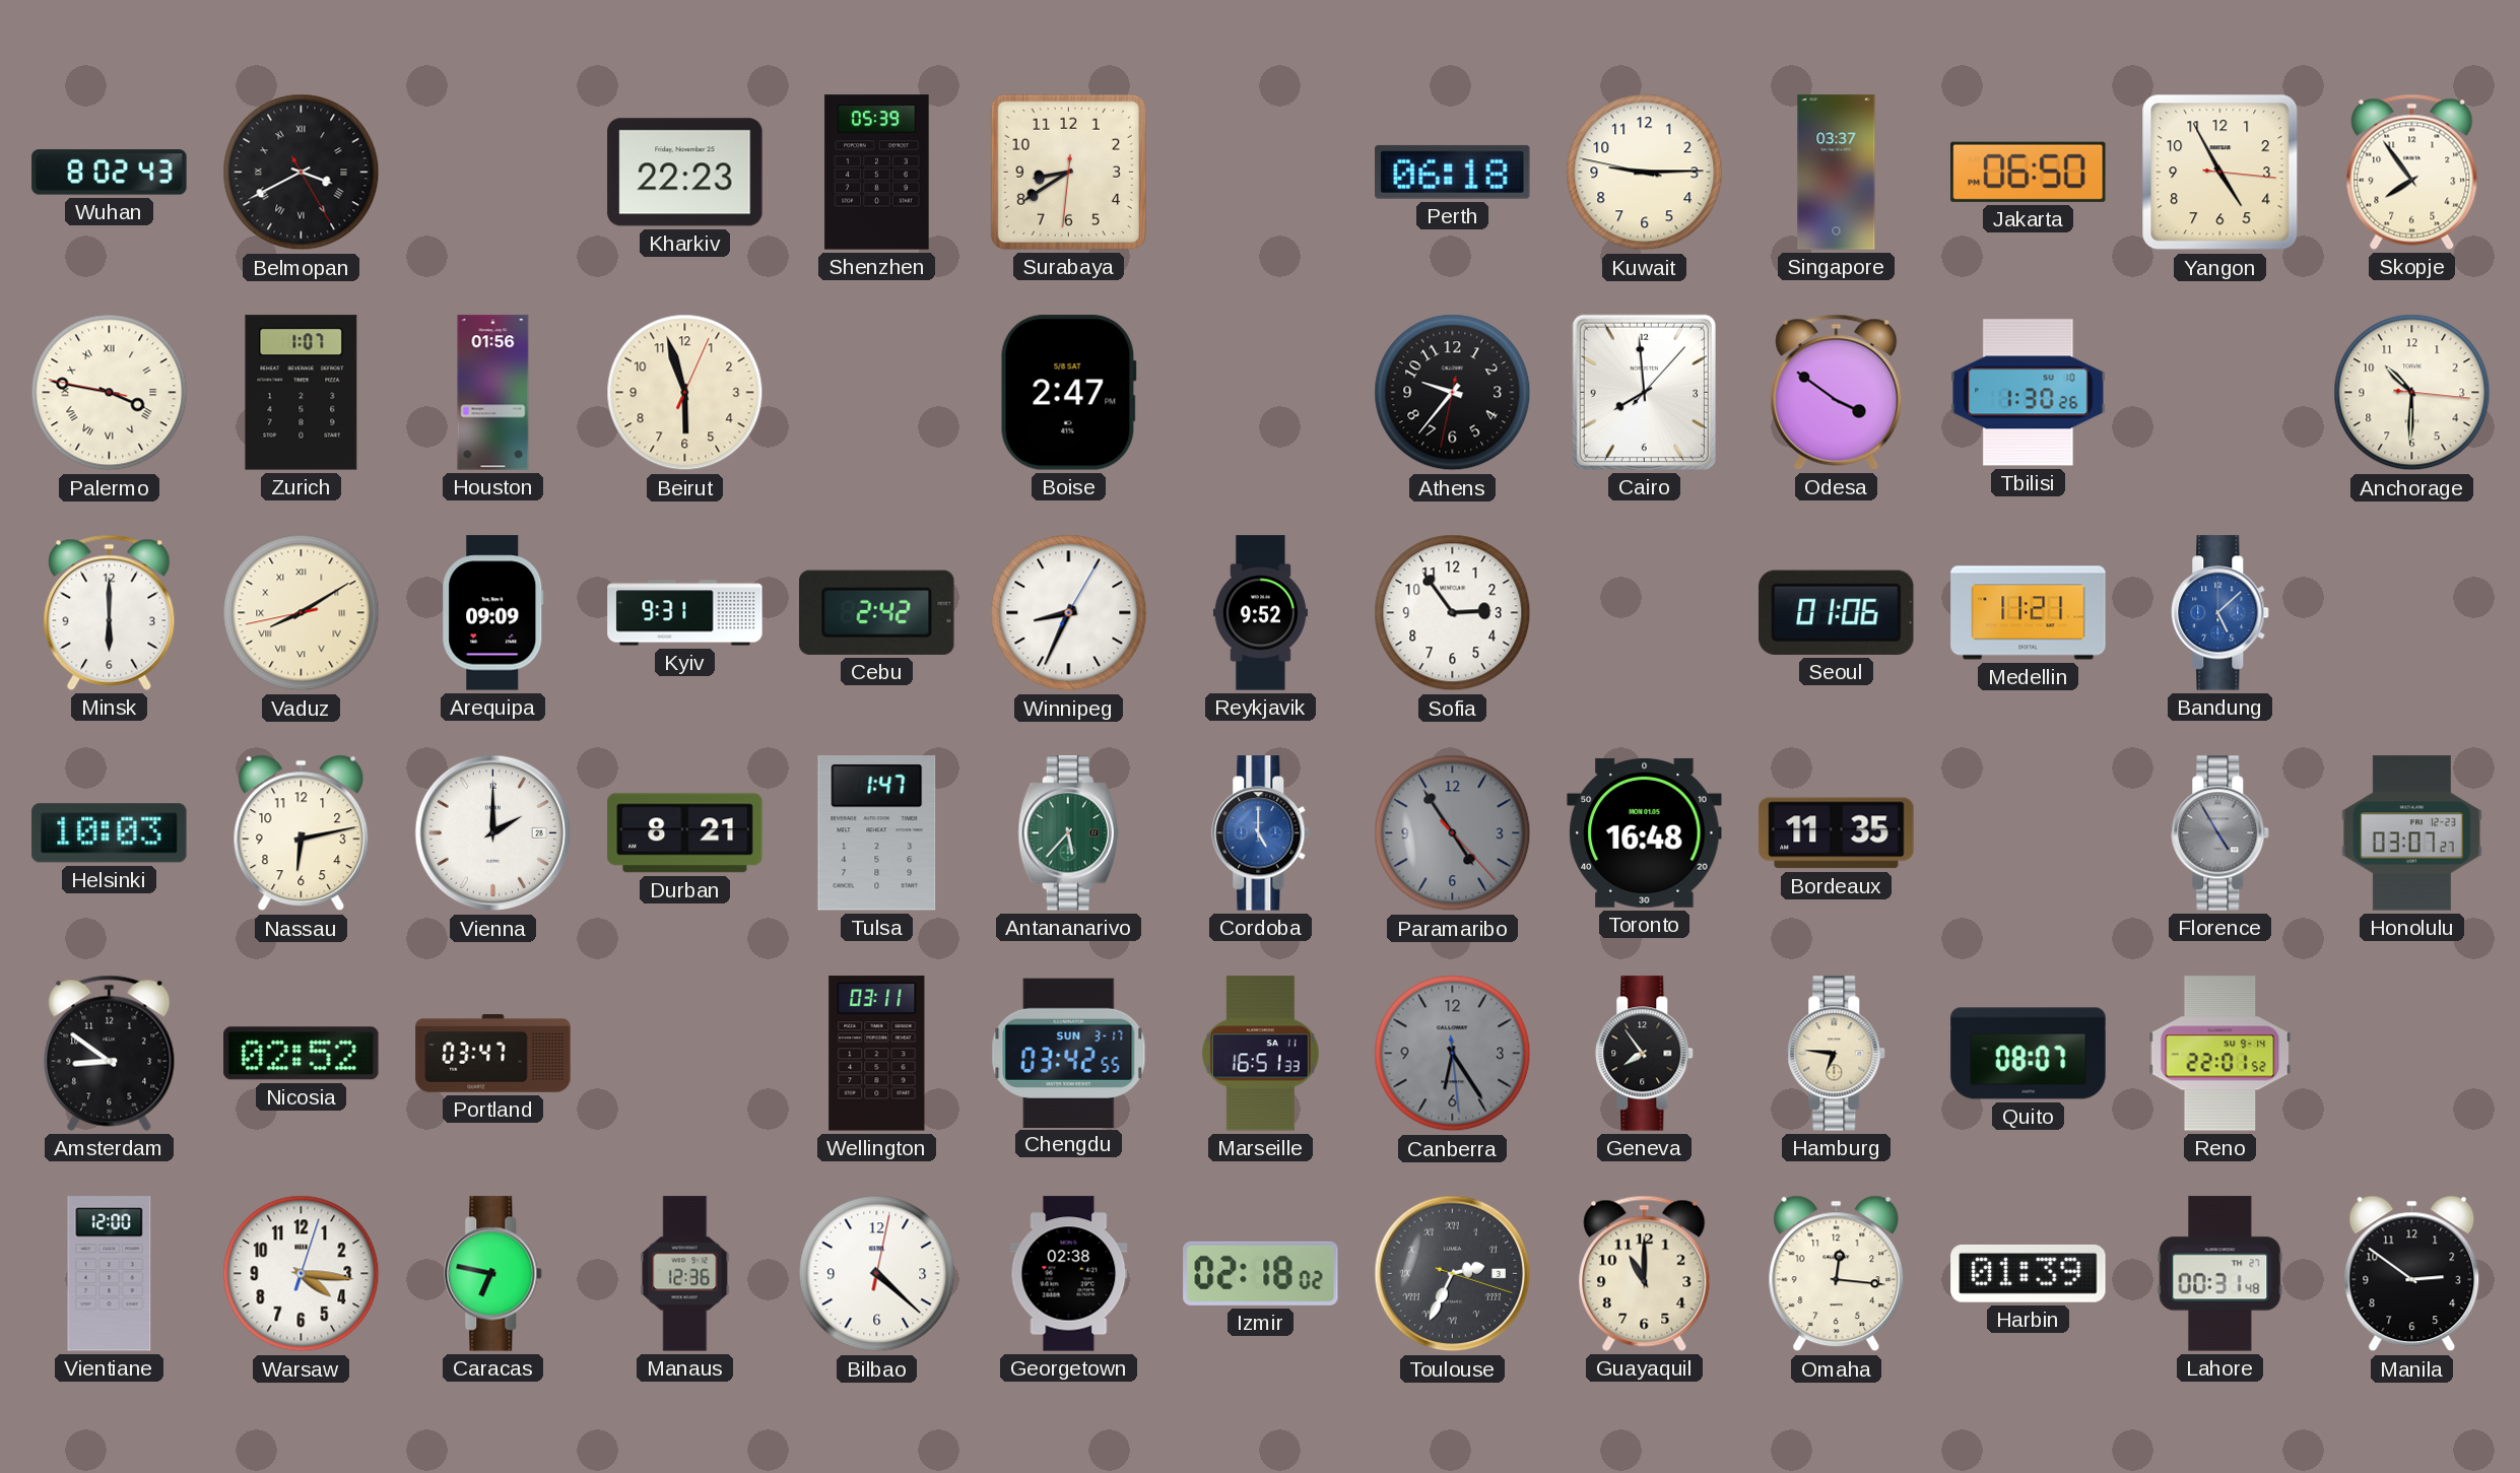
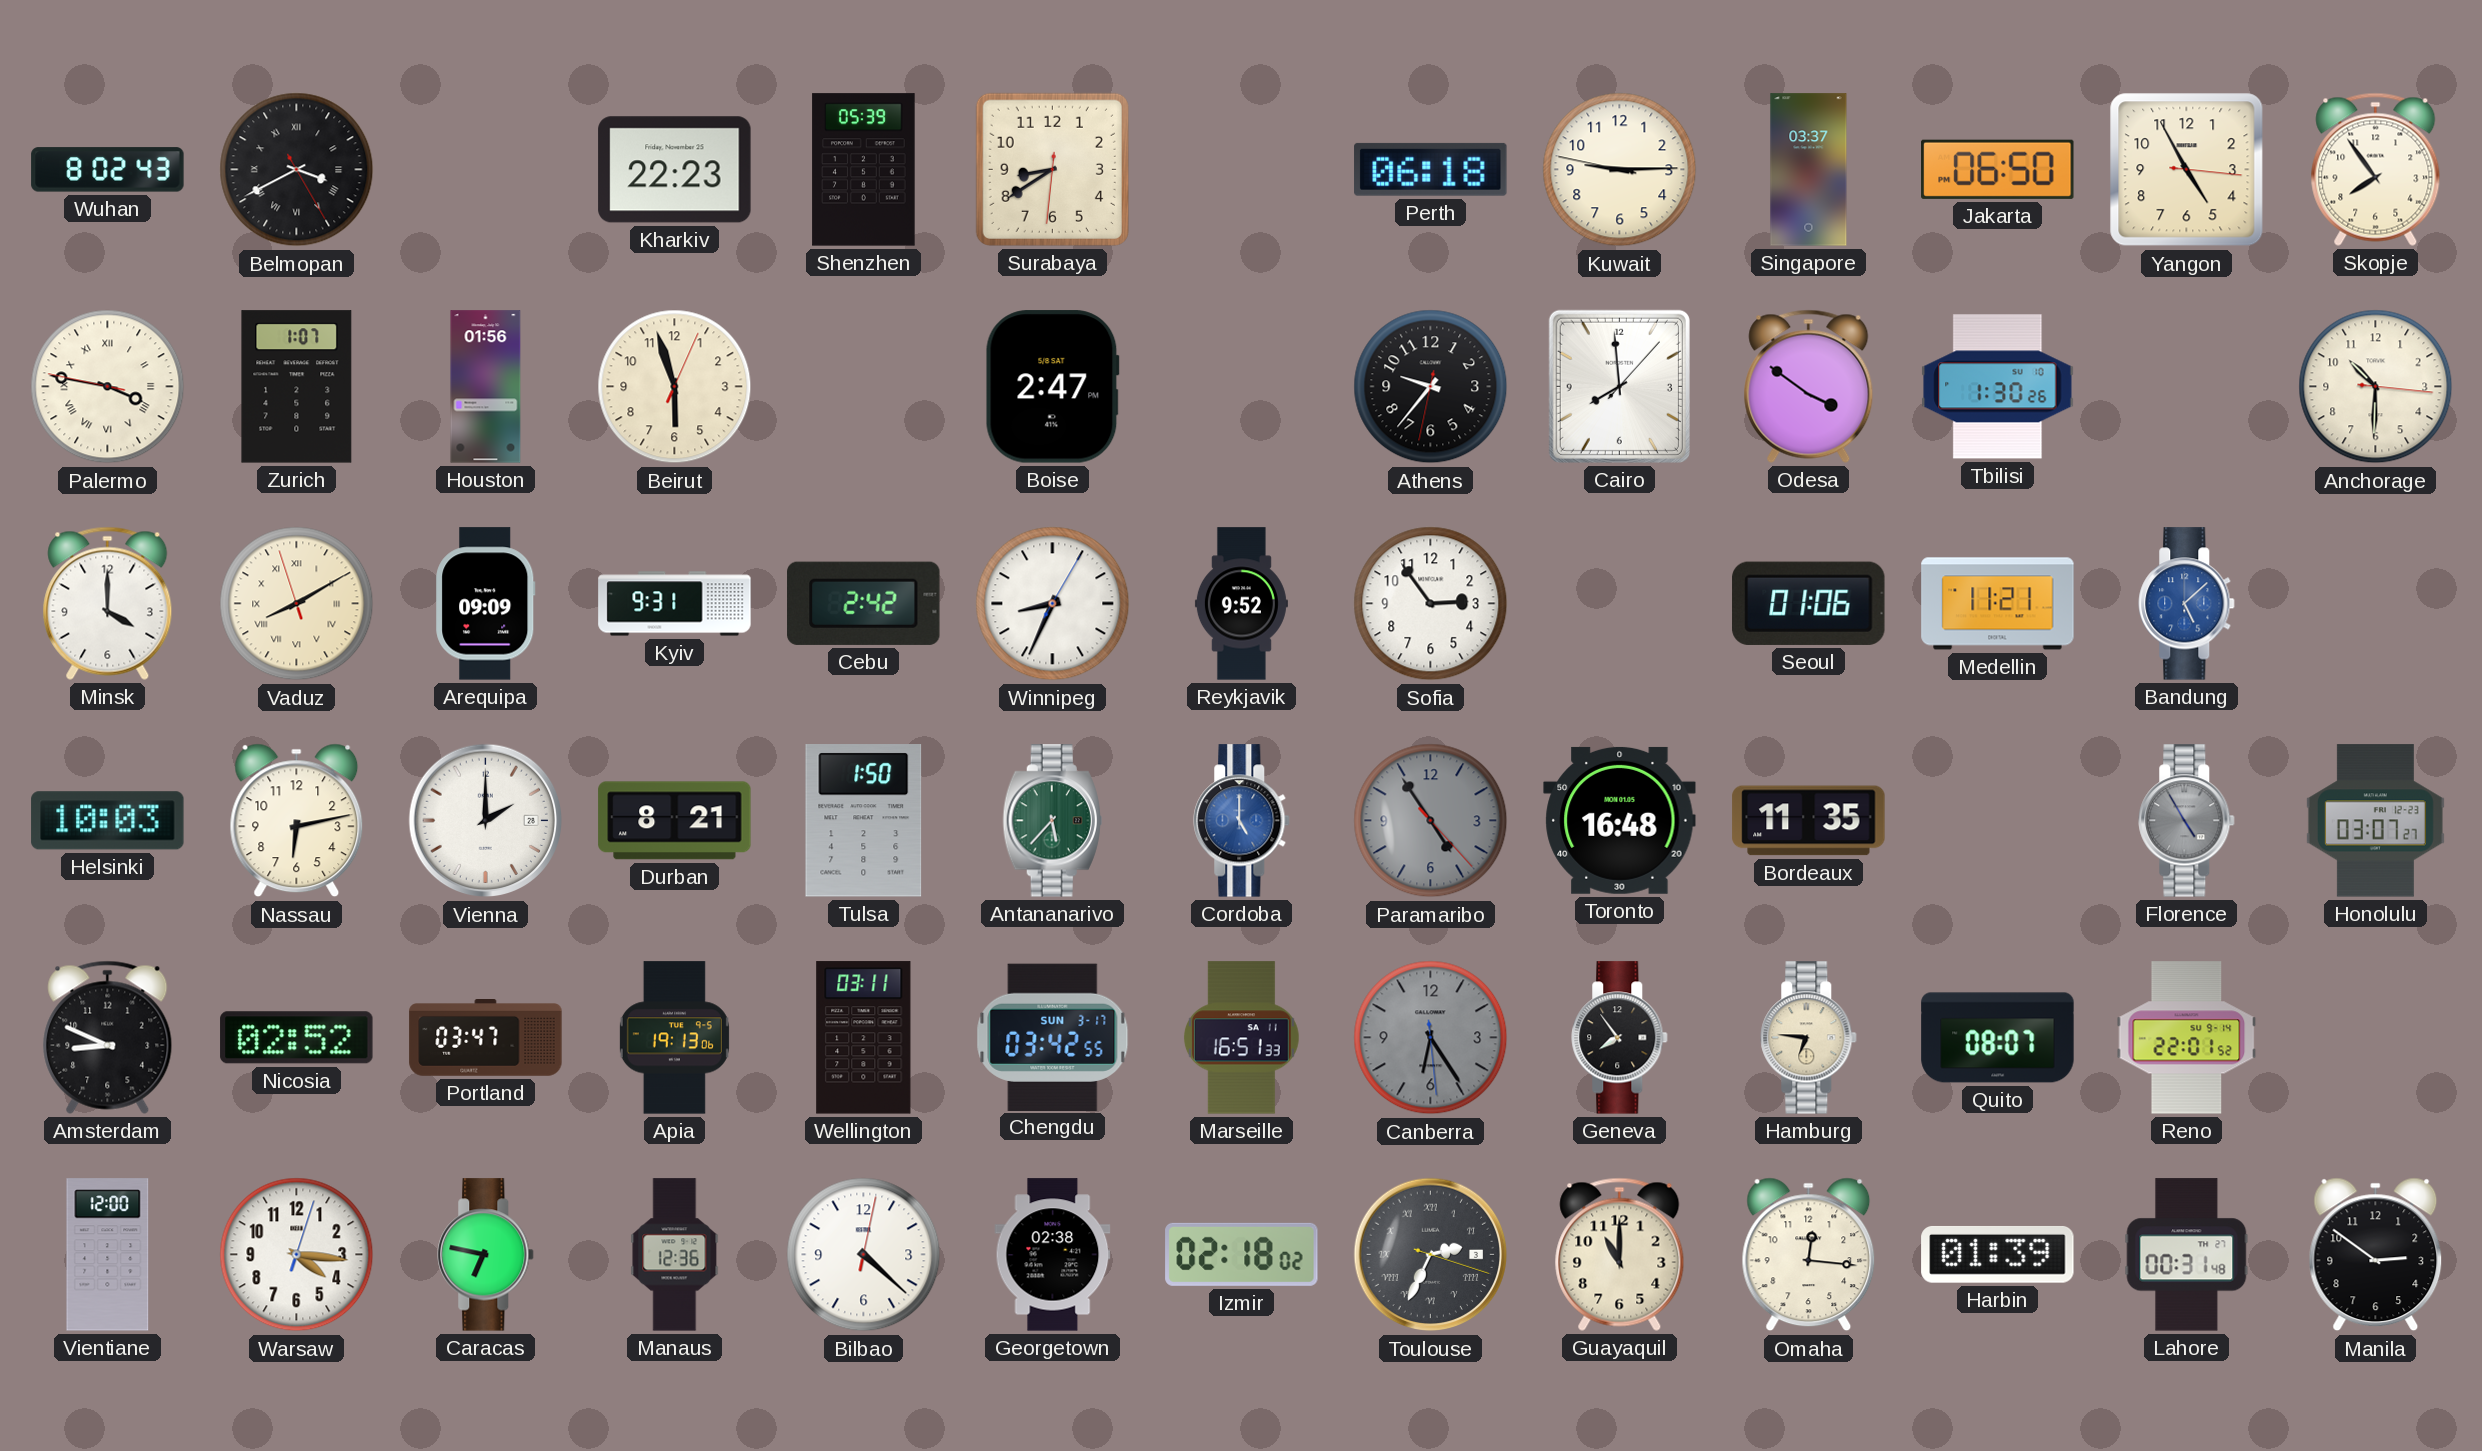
Minsk: 6:00 -> 4:00 (108, 603)
Vaduz: 8:09:43 -> 8:09:57 (297, 604)
Tulsa: 1:47 -> 1:50 (864, 821)
Amsterdam: 8:51 -> 8:49 (108, 1037)
Apia: none -> 19:13 (674, 1038)
